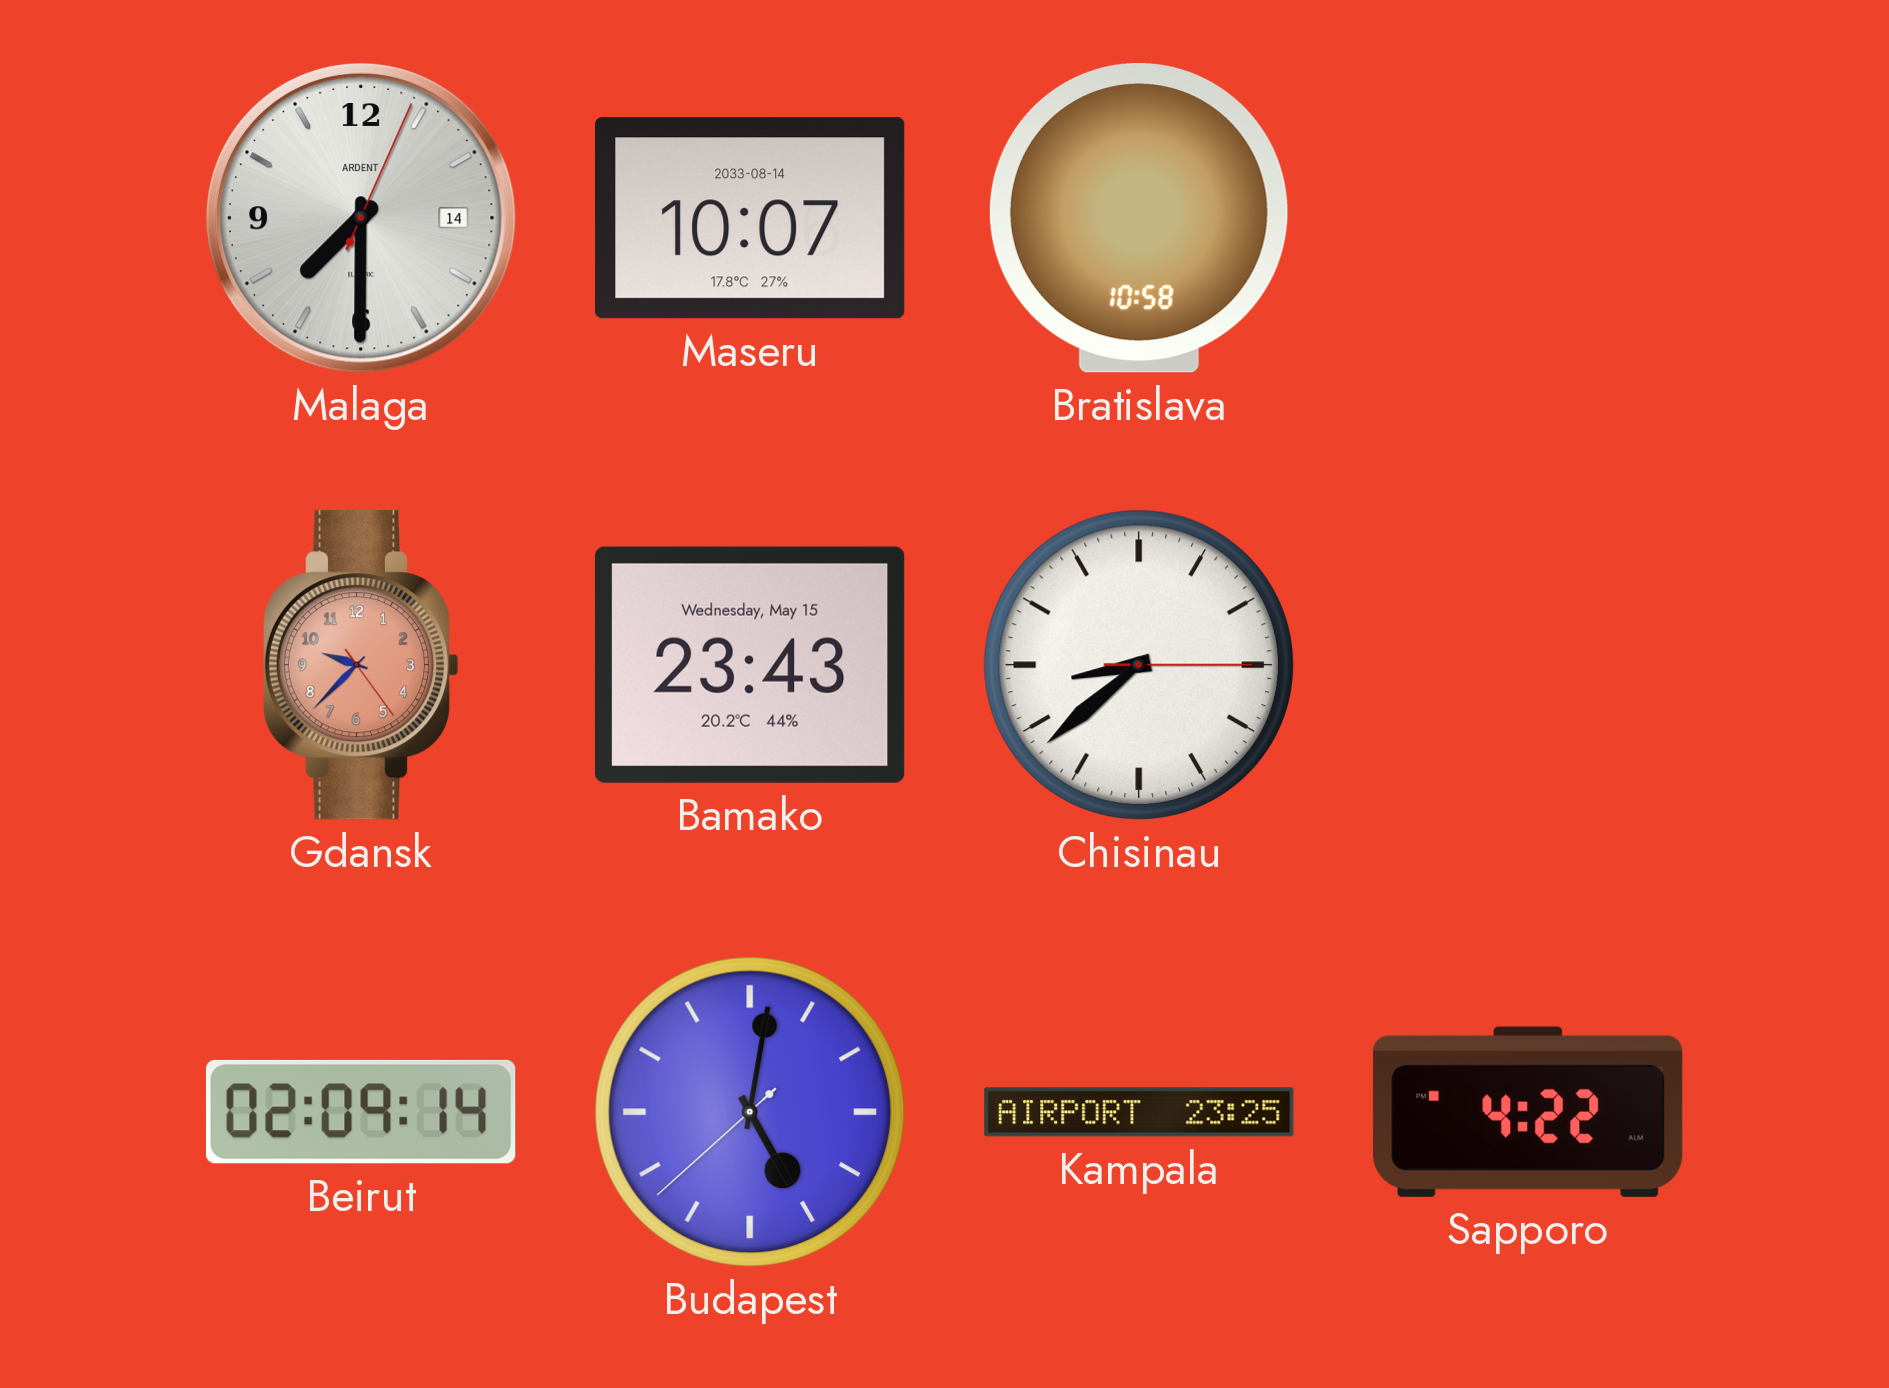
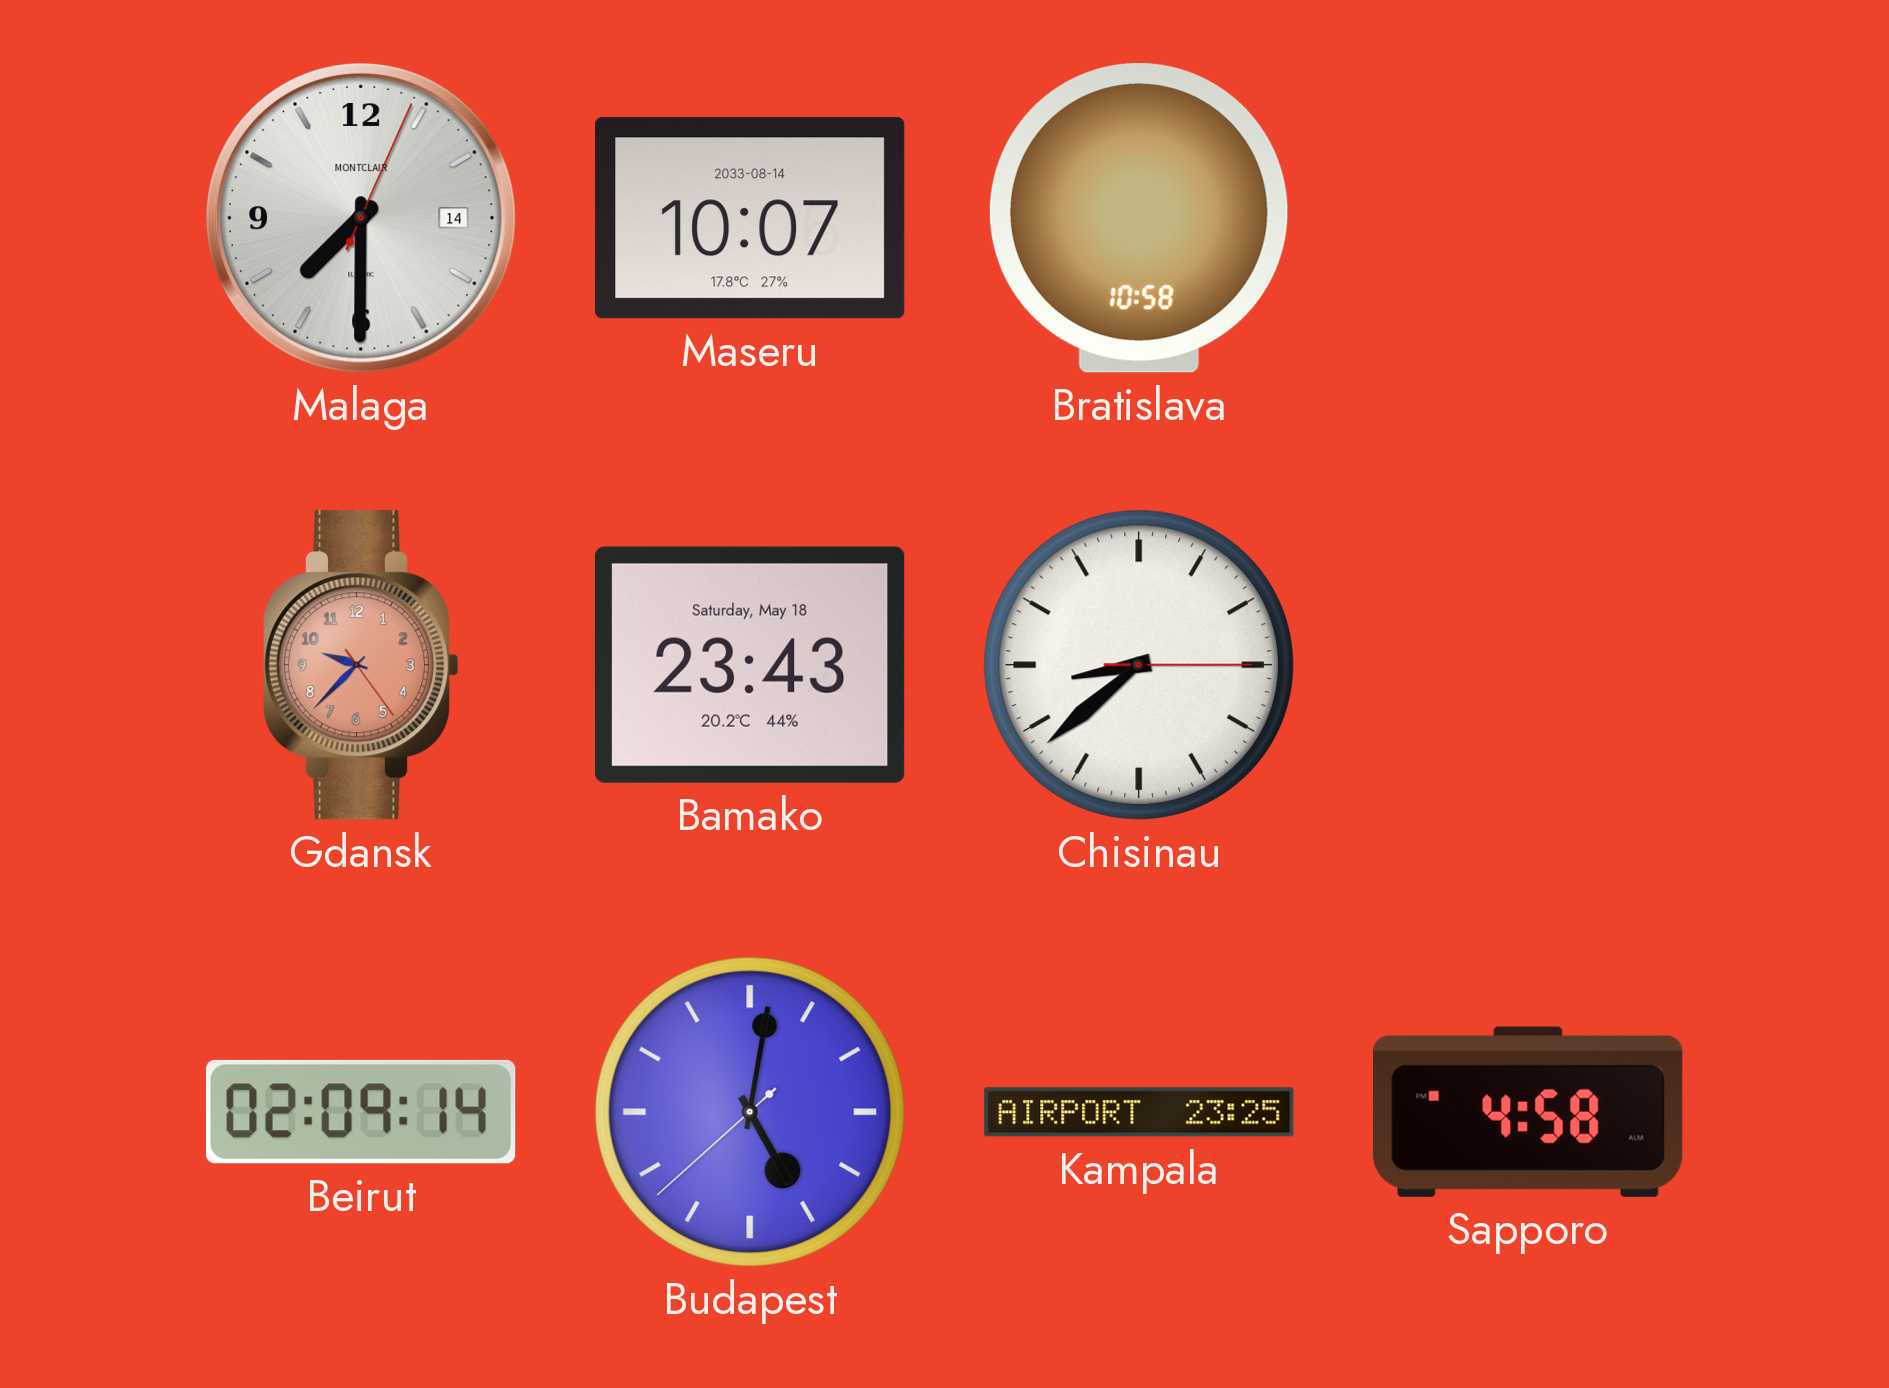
Malaga brand: ARDENT -> MONTCLAIR (361, 218)
Bamako date: Wednesday, May 15 -> Saturday, May 18 (750, 665)
Sapporo: 4:22 -> 4:58 (1528, 1112)
